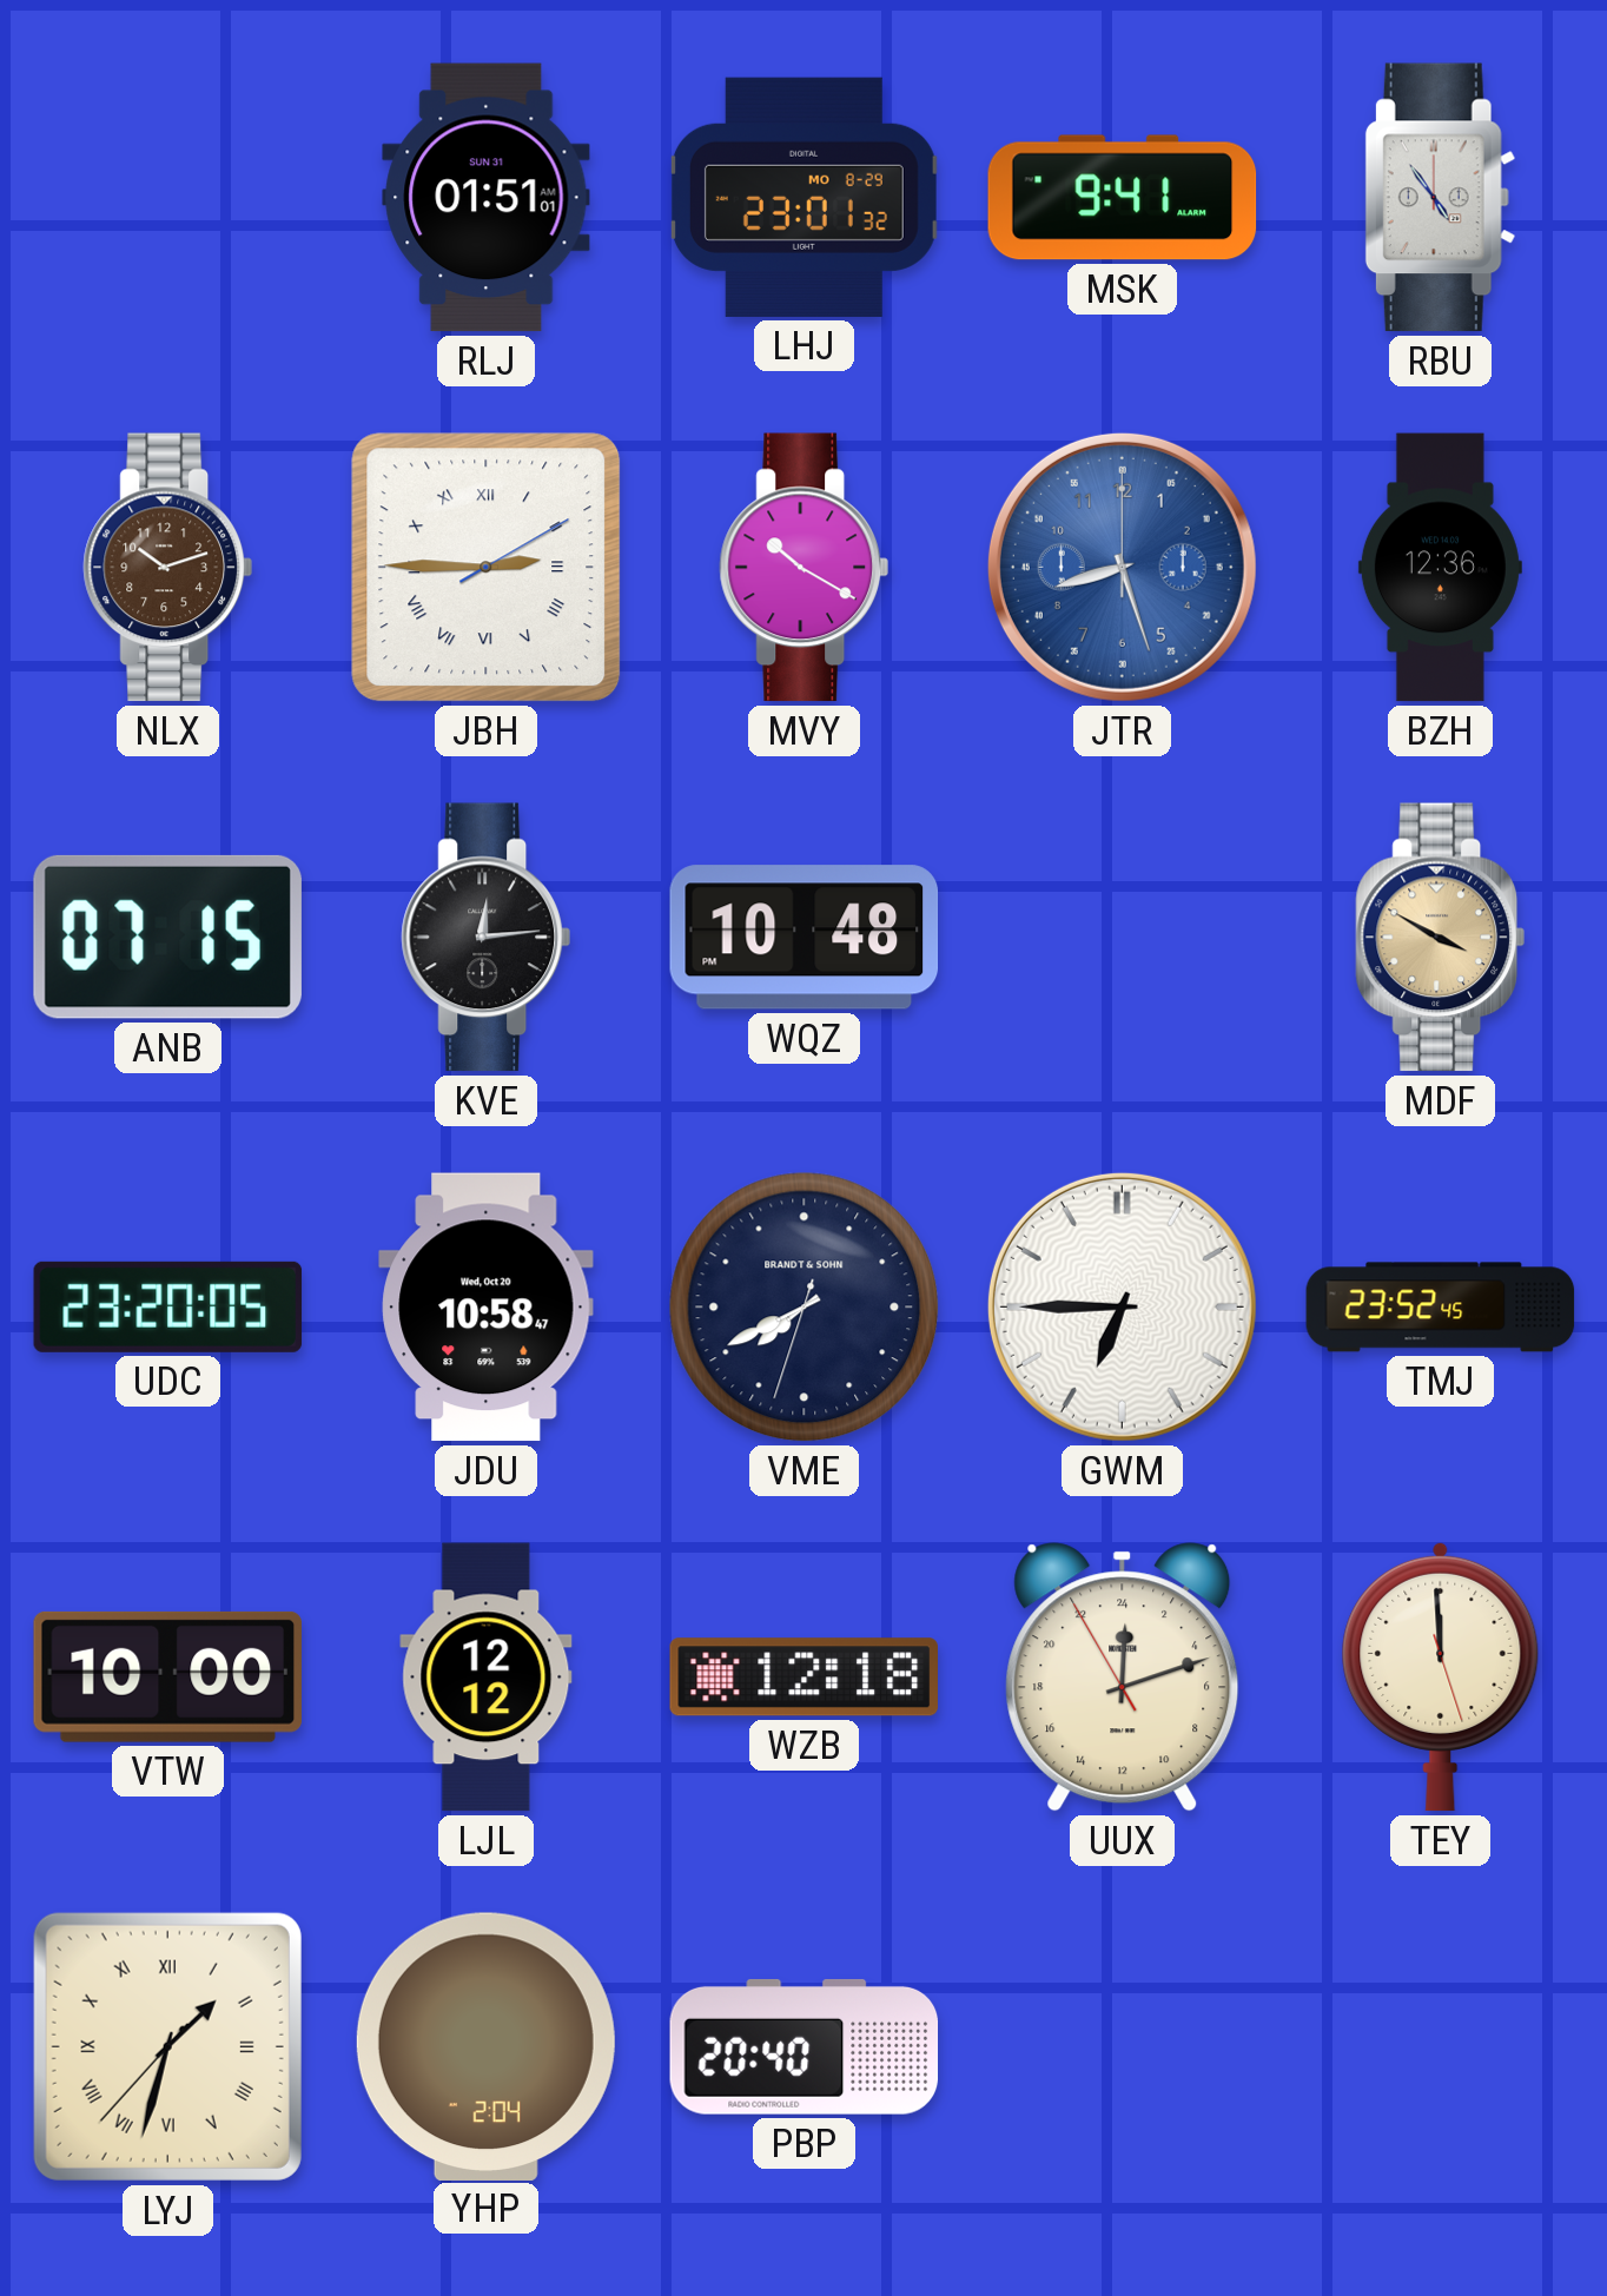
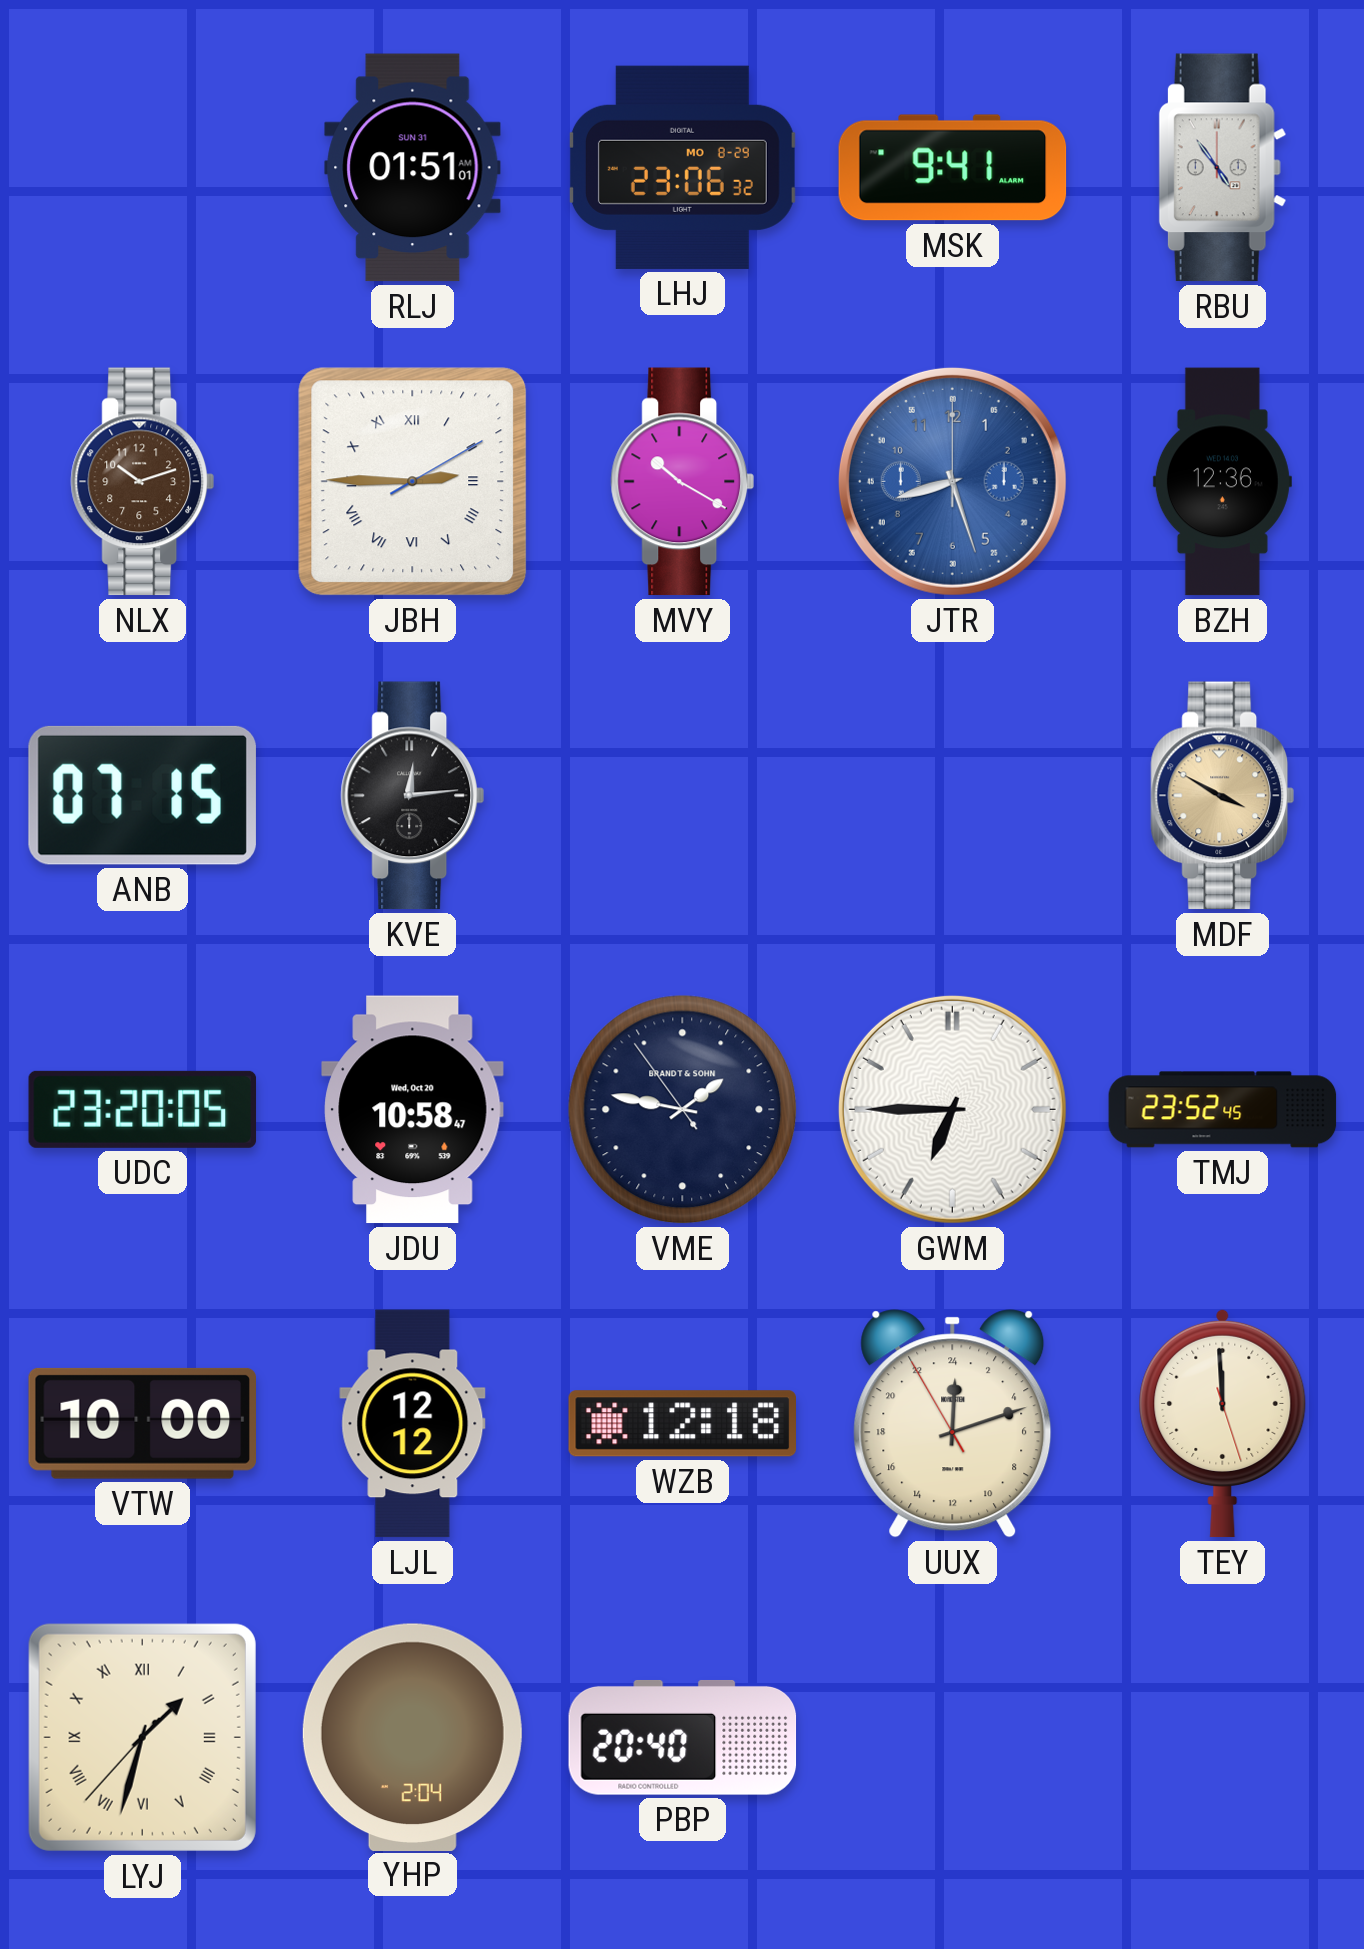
LHJ: 23:01 -> 23:06 (682, 167)
WQZ: 10:48 -> none (805, 938)
VME: 7:40 -> 1:46 (683, 1110)
